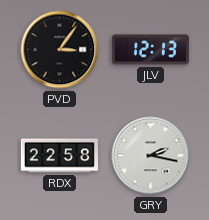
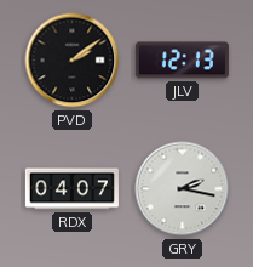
PVD: 3:06 -> 2:09 (73, 61)
RDX: 22:58 -> 04:07 (71, 189)
